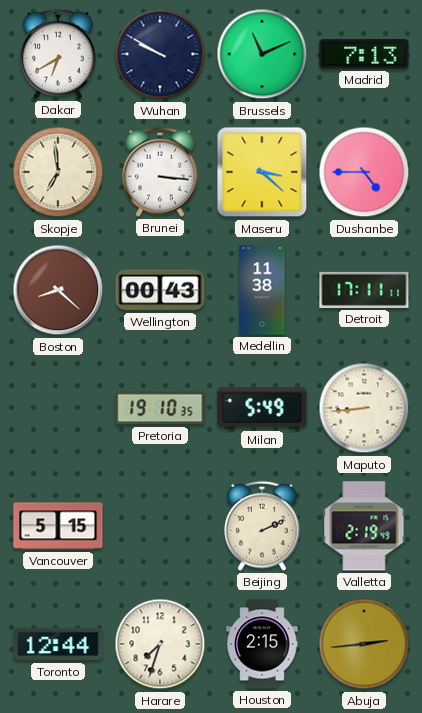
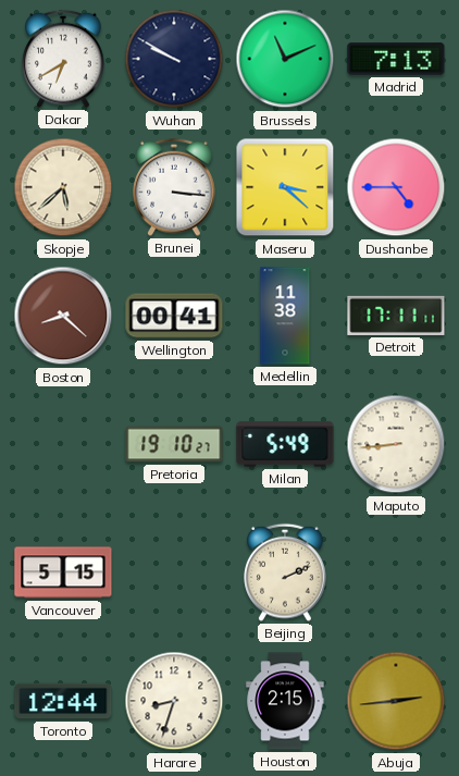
Skopje: 6:59 -> 5:38 (63, 187)
Wellington: 00:43 -> 00:41 (174, 316)
Pretoria: 19:10:35 -> 19:10:27 (174, 444)
Valletta: 2:19 -> none (364, 526)
Harare: 7:33 -> 8:33 (174, 701)
